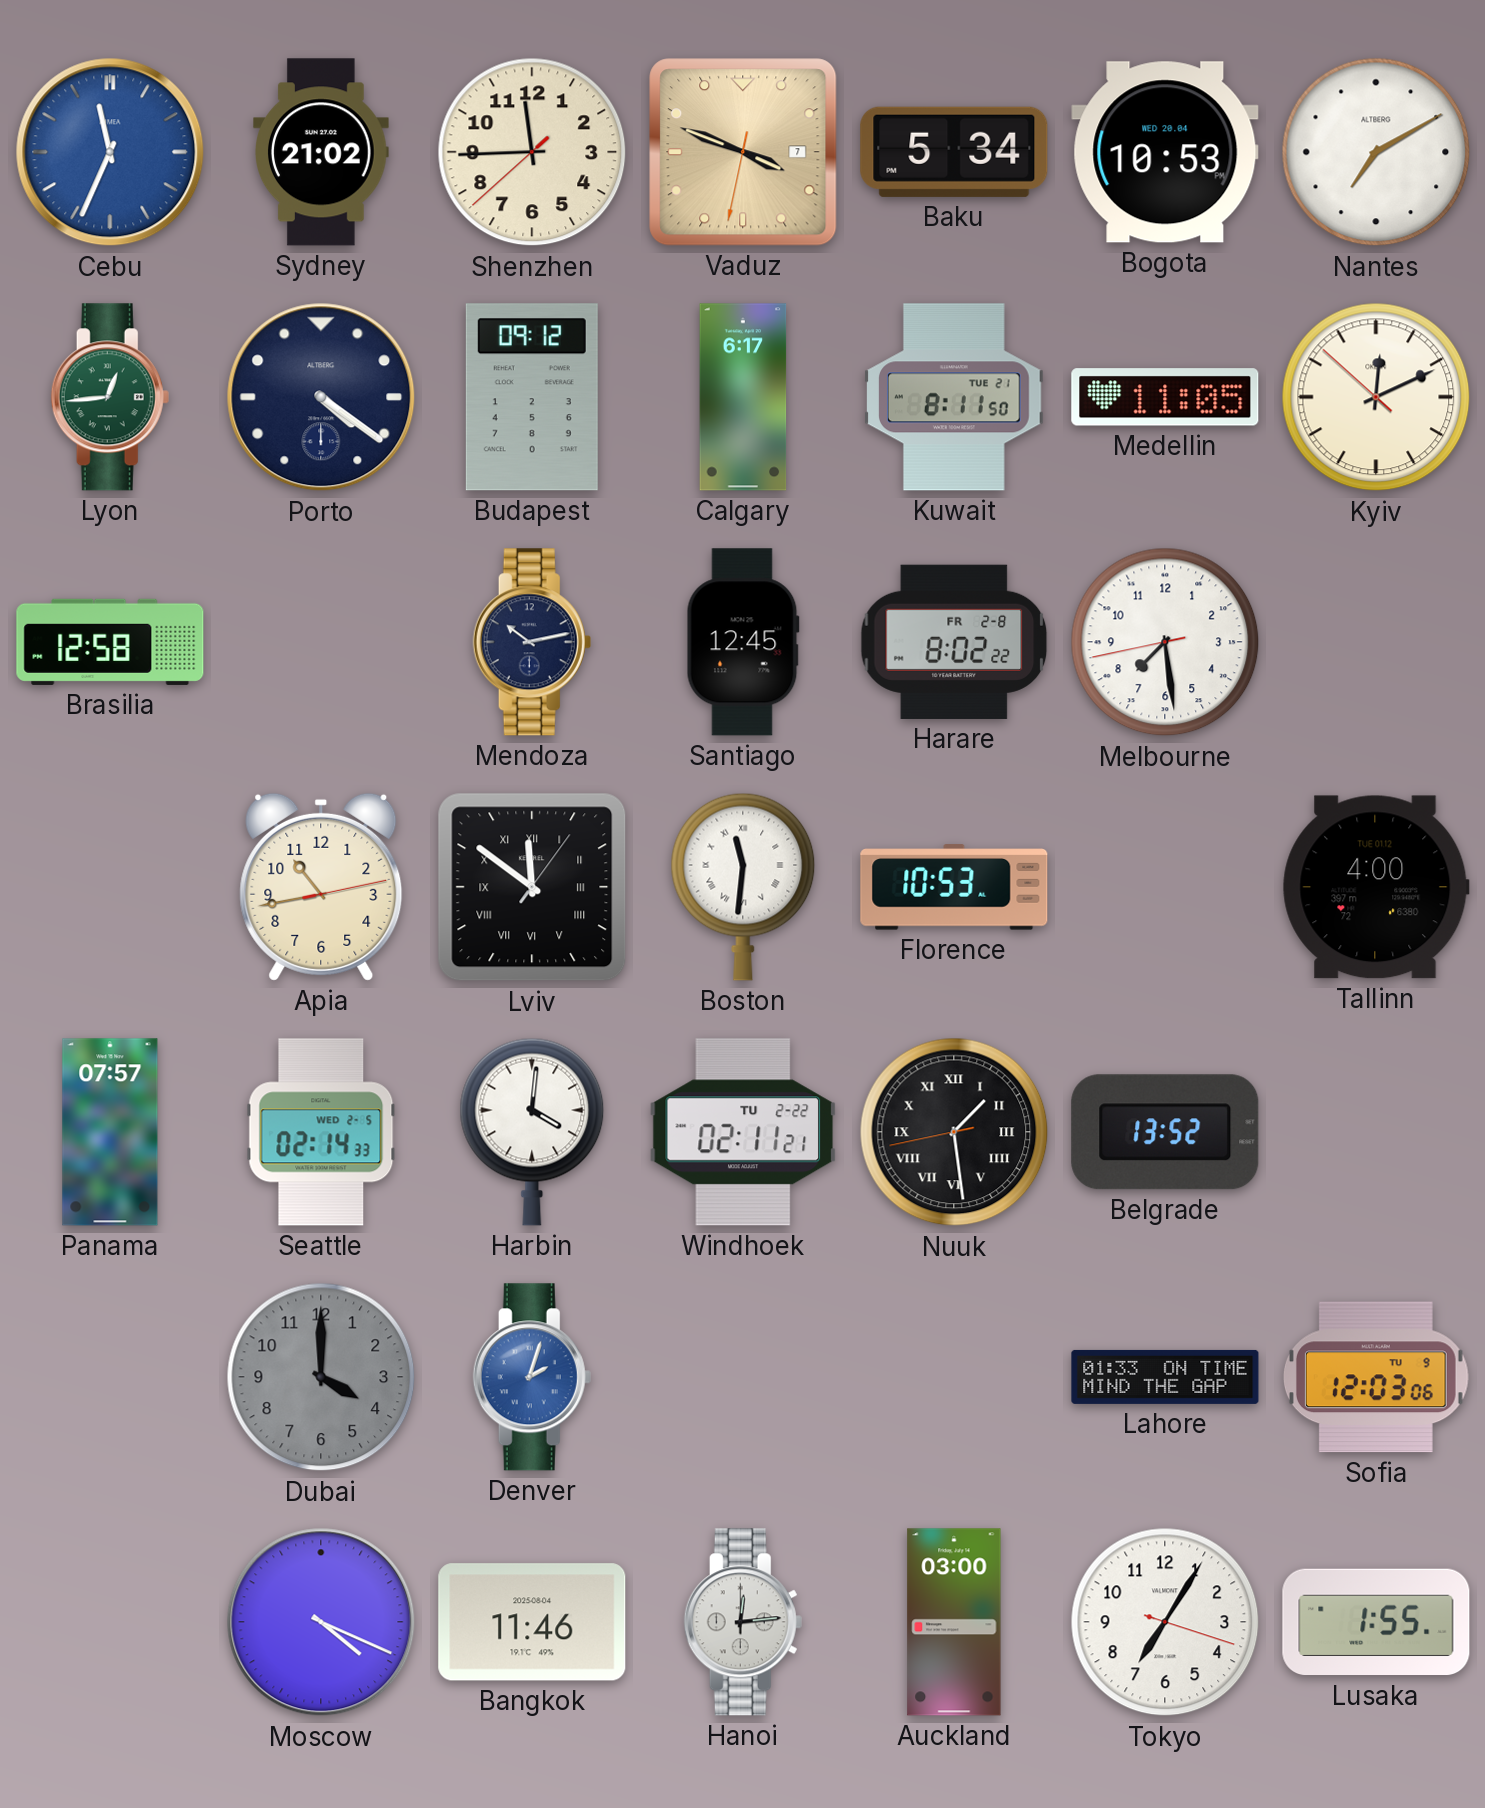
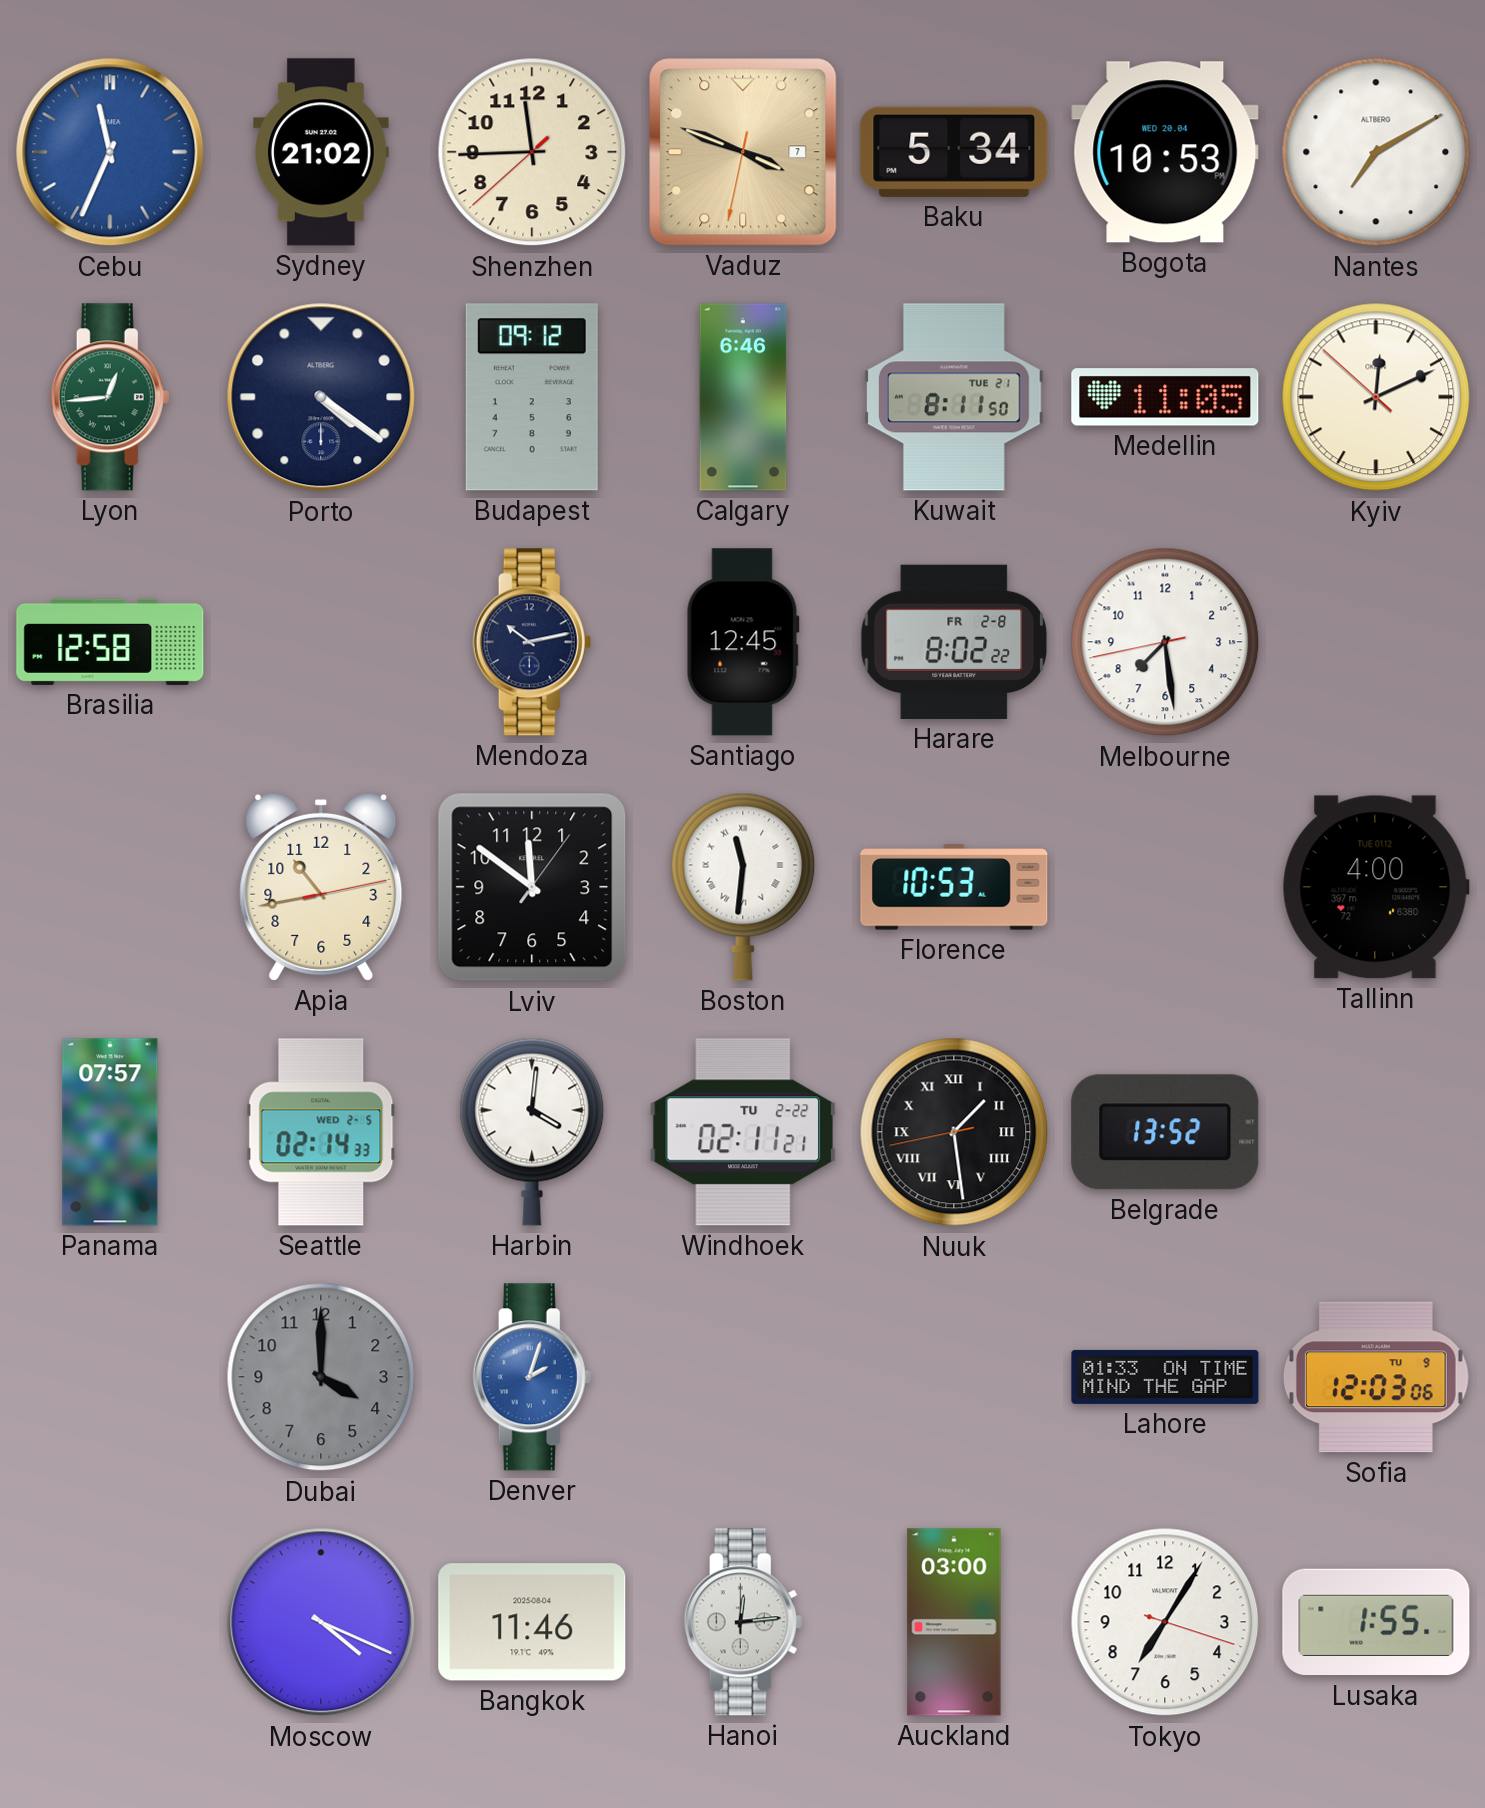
Calgary: 6:17 -> 6:46 (743, 397)
Lviv numerals: Roman -> Arabic (532, 887)
